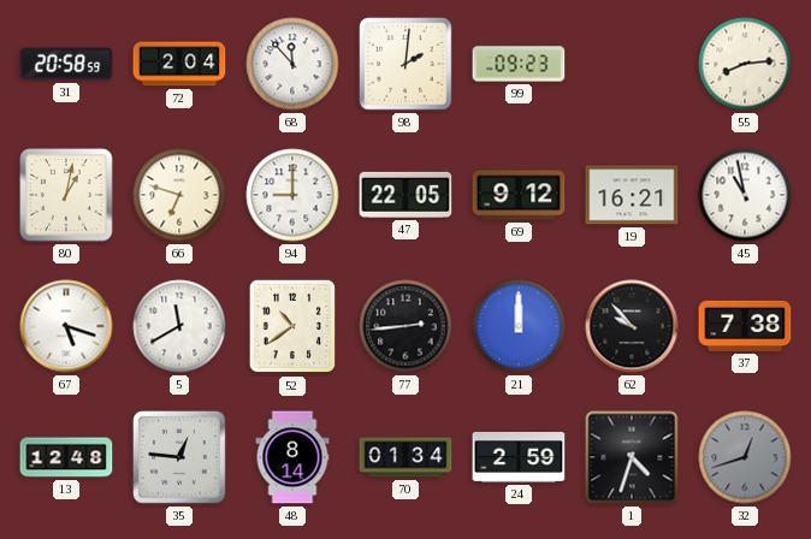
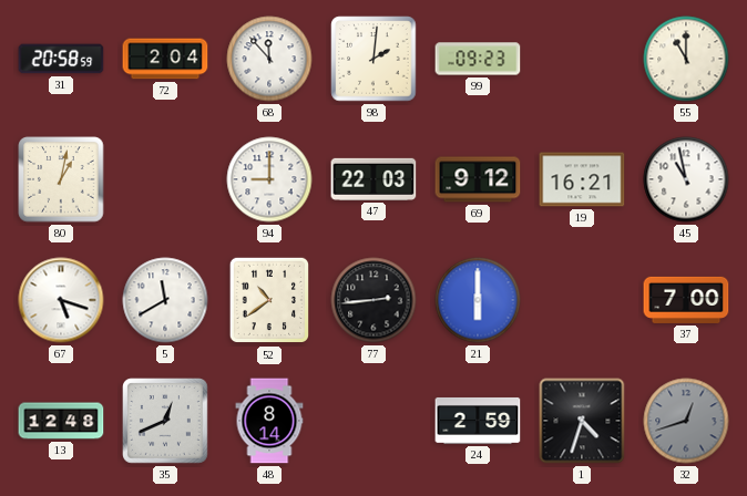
55: 8:14 -> 11:00 (686, 59)
66: 6:48 -> none (179, 195)
47: 22:05 -> 22:03 (373, 179)
21: 12:00 -> 6:00 (478, 300)
62: 9:53 -> none (632, 326)
37: 7:38 -> 7:00 (686, 300)
35: 12:46 -> 12:41 (166, 422)
70: 01:34 -> none (405, 457)
